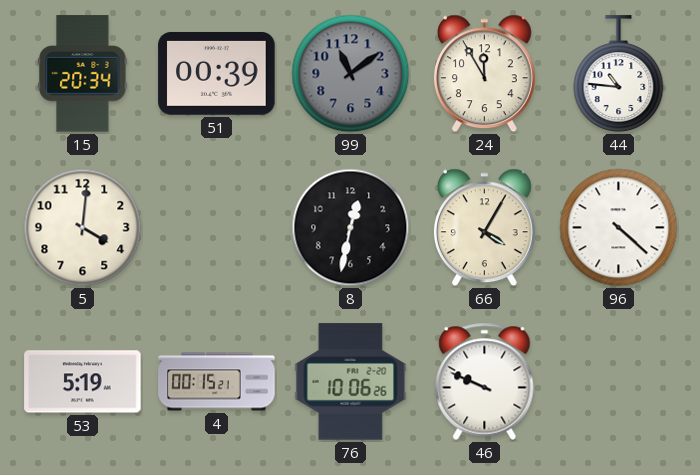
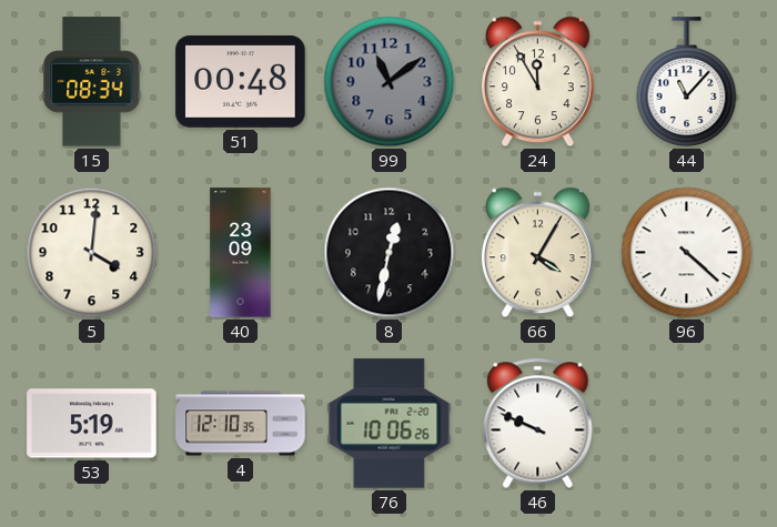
15: 20:34 -> 08:34 (92, 82)
51: 00:39 -> 00:48 (241, 81)
44: 10:46 -> 11:07 (687, 82)
40: none -> 23:09 (241, 253)
4: 00:15 -> 12:10 (241, 424)
